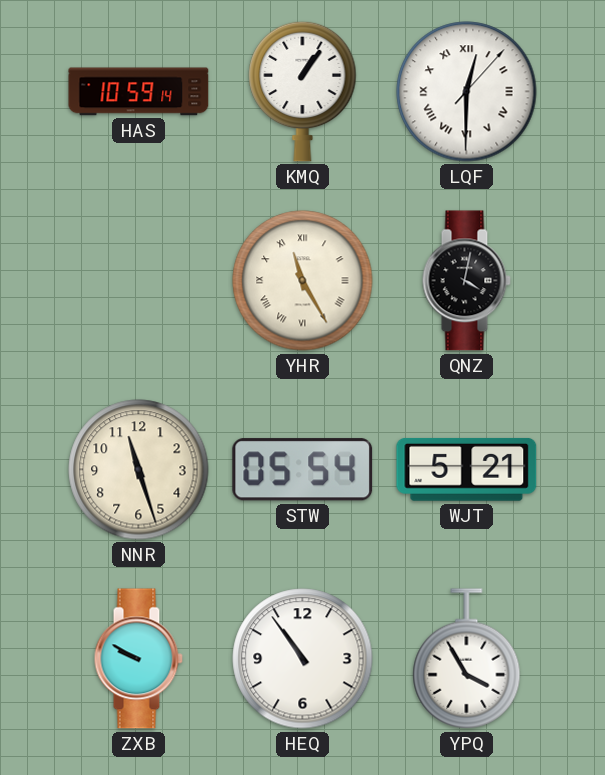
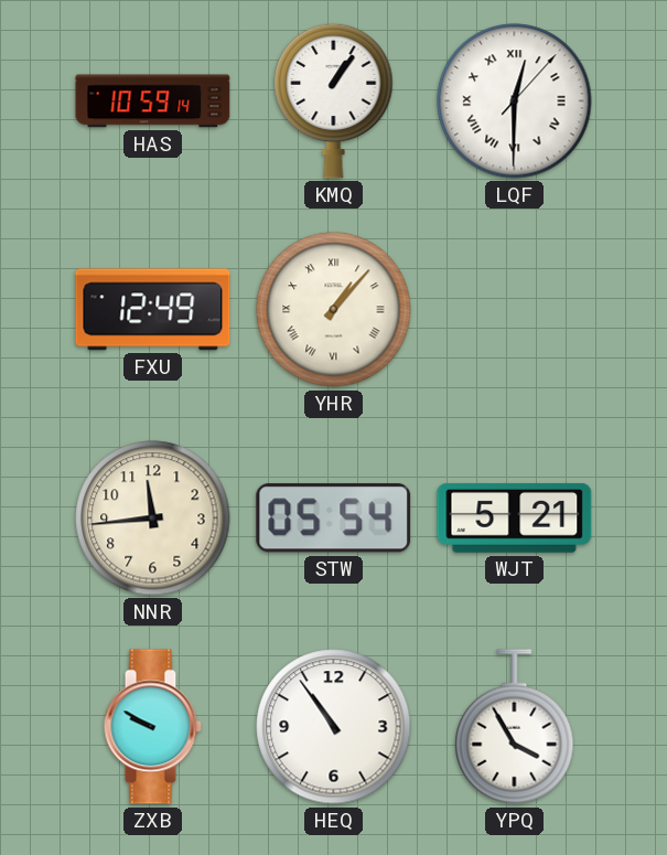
FXU: none -> 12:49 (153, 310)
YHR: 11:25 -> 1:07 (334, 310)
QNZ: 4:02 -> none (466, 281)
NNR: 11:27 -> 11:44 (153, 519)
